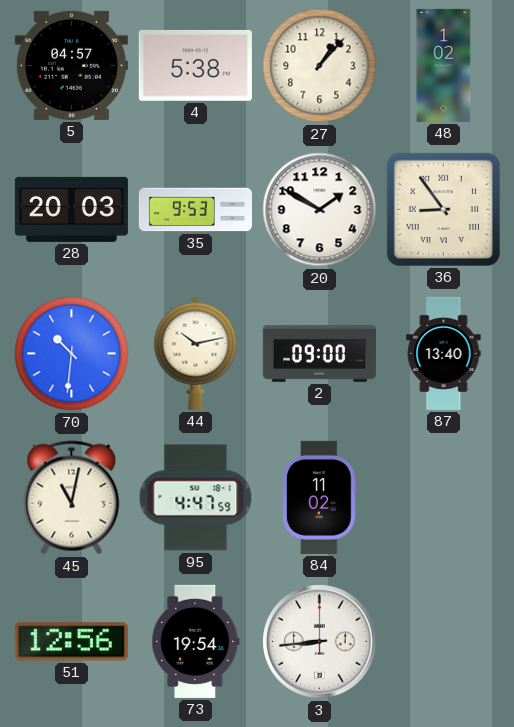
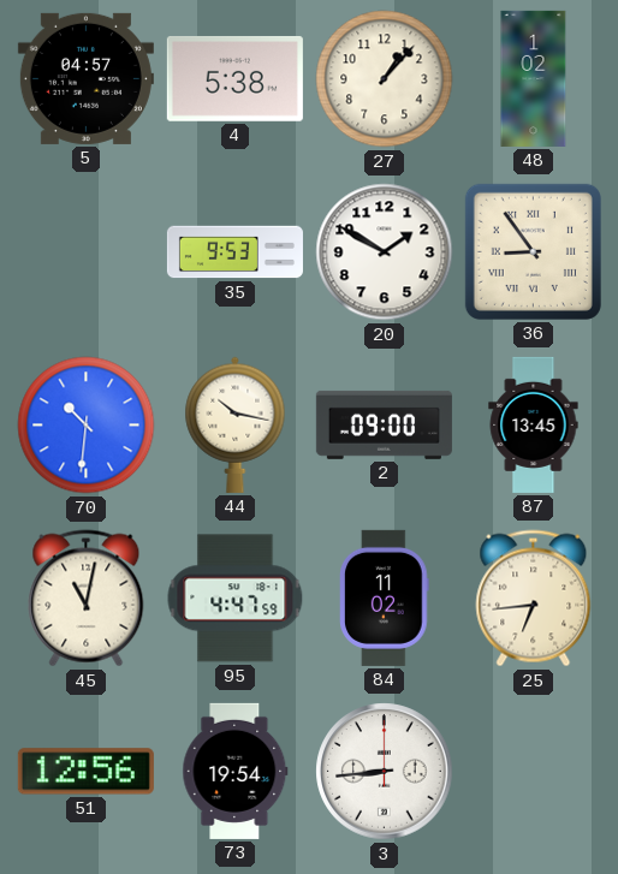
28: 20:03 -> none (71, 209)
44: 10:13 -> 10:17 (236, 424)
87: 13:40 -> 13:45 (534, 424)
25: none -> 6:44 (534, 599)
